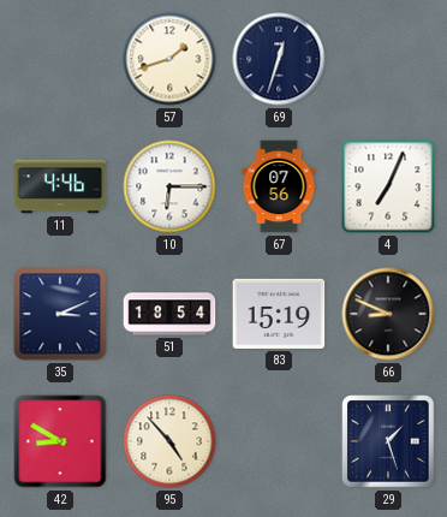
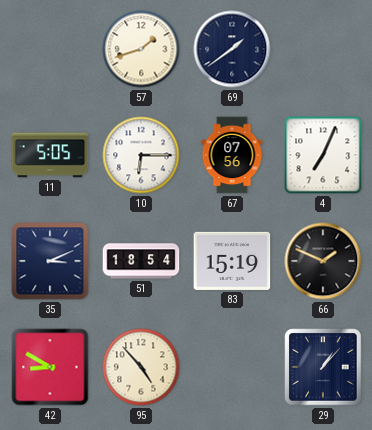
69: 12:33 -> 1:39 (232, 49)
11: 4:46 -> 5:05 (50, 155)
66: 8:49 -> 1:49 (323, 261)
29: 1:27 -> 1:07 (323, 367)
